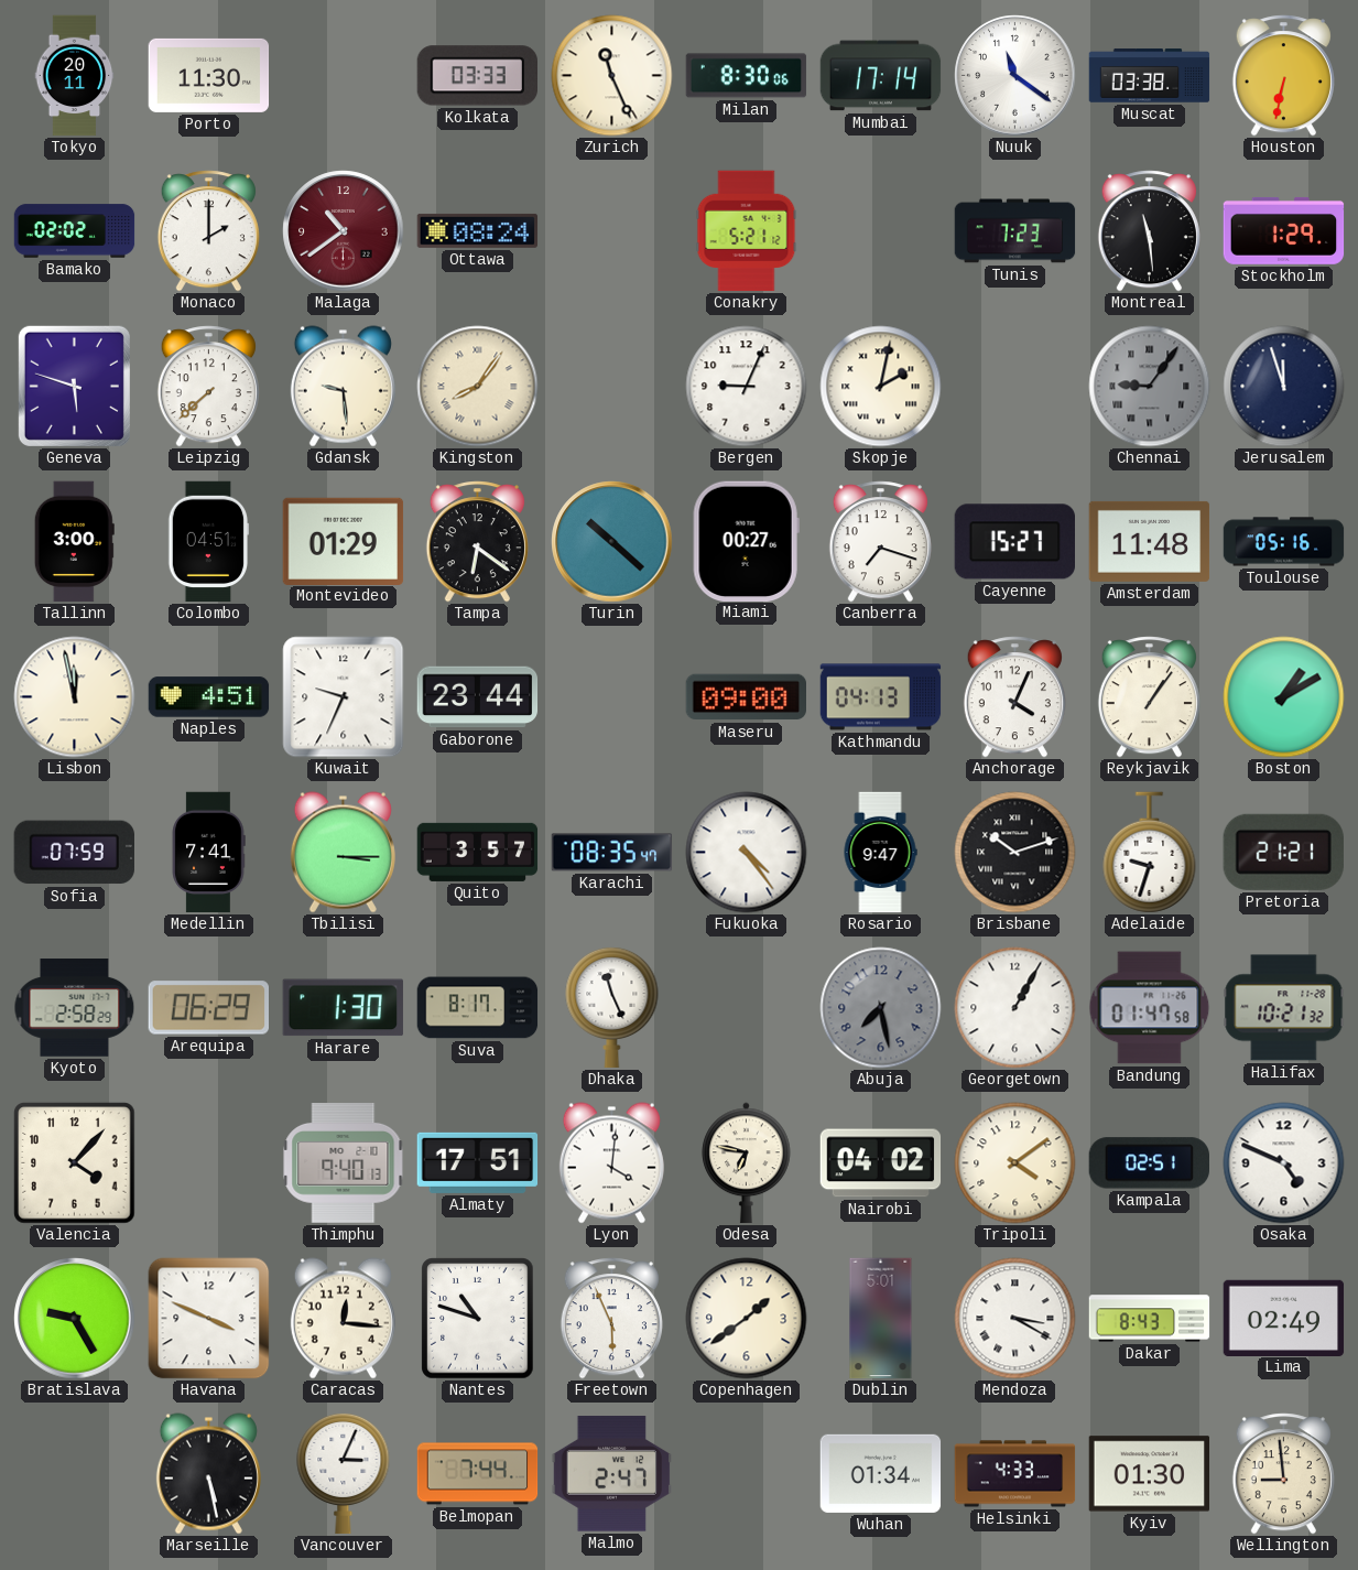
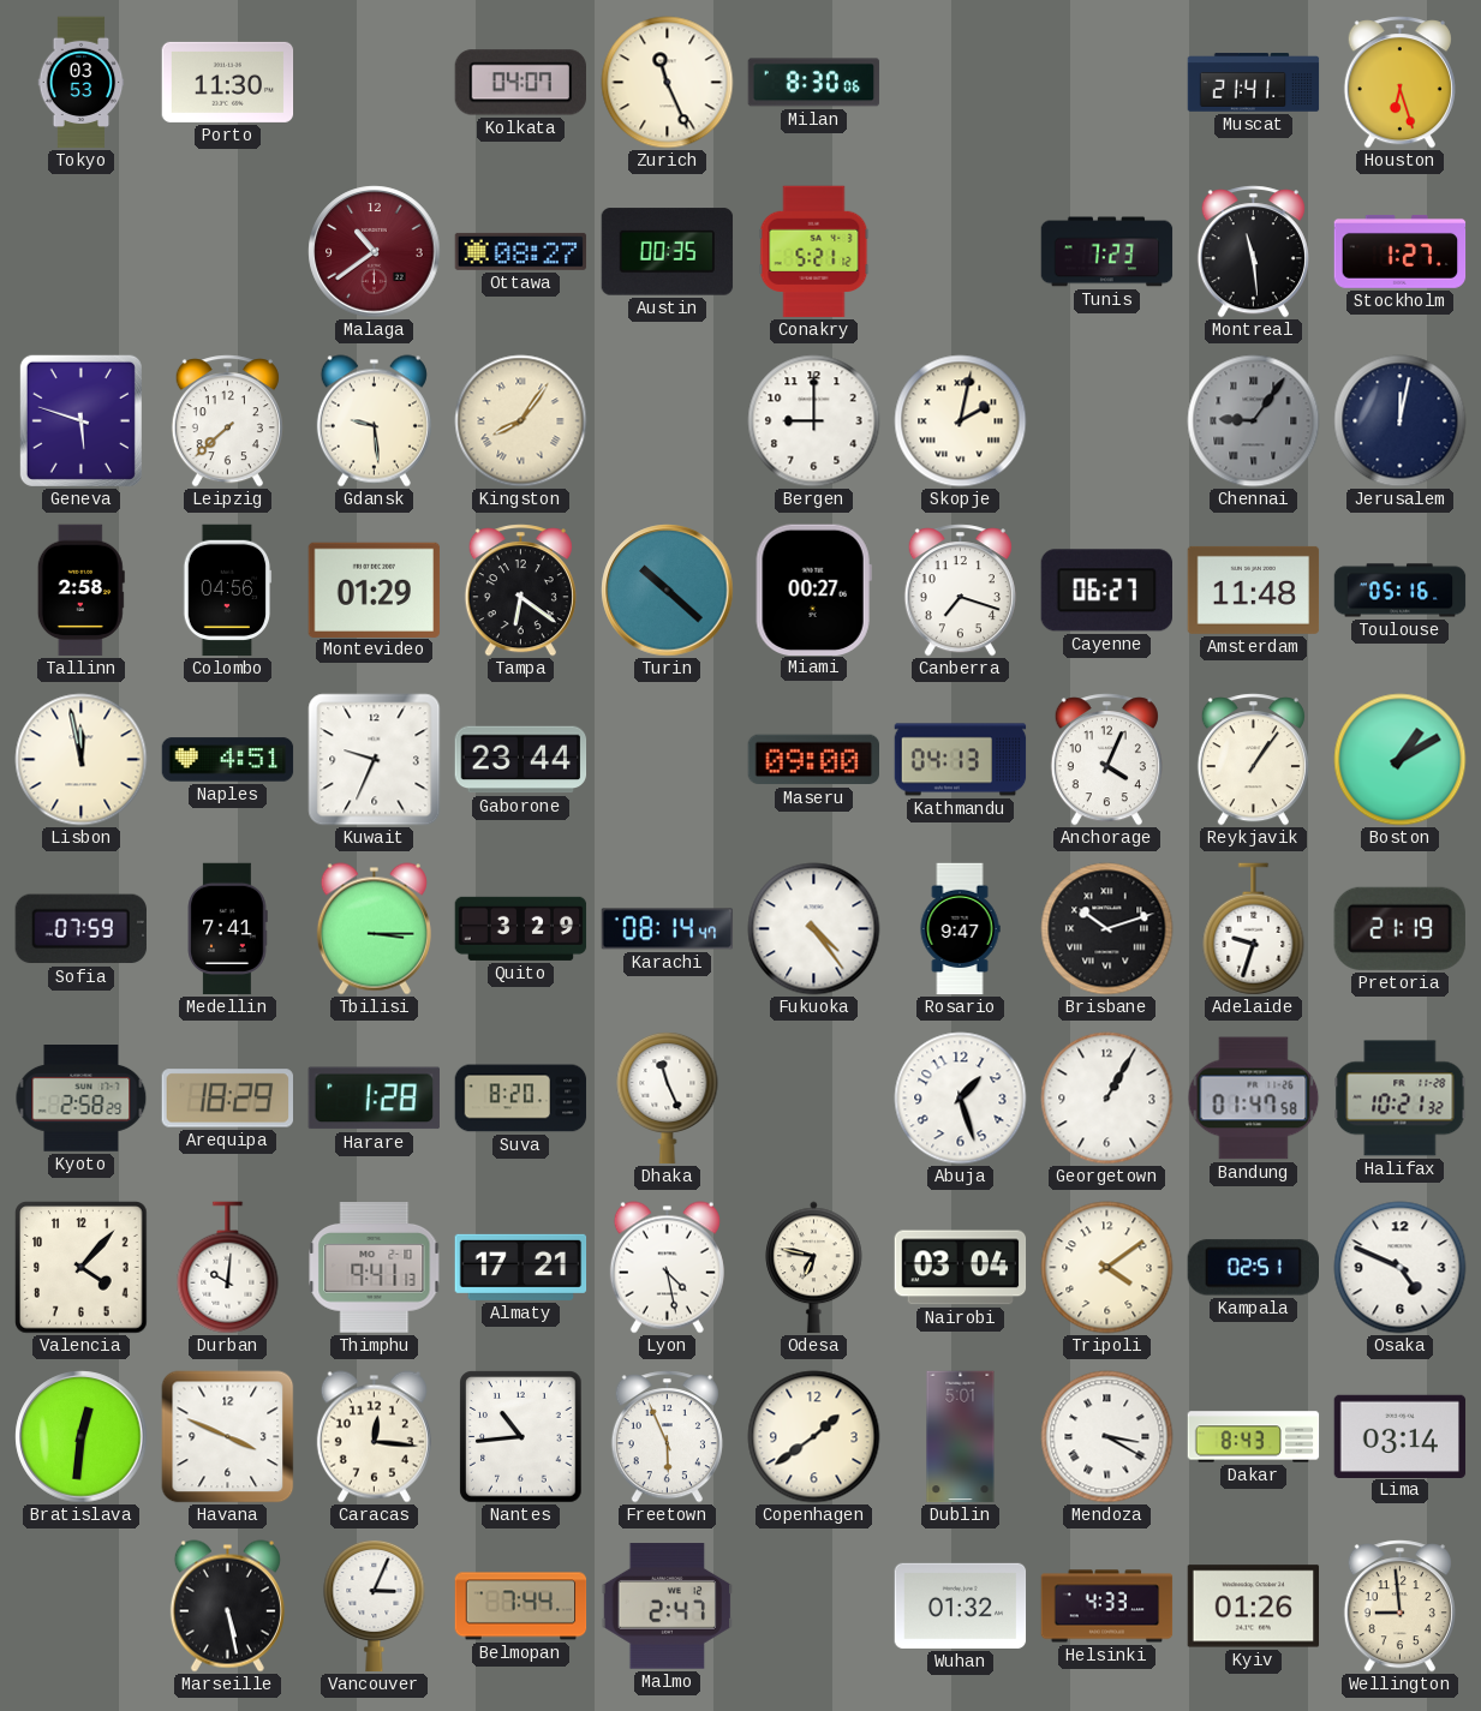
Tokyo: 20:11 -> 03:53 (82, 83)
Kolkata: 03:33 -> 04:07 (520, 83)
Mumbai: 17:14 -> none (881, 76)
Nuuk: 11:21 -> none (1015, 76)
Muscat: 03:38 -> 21:41 (1254, 83)
Houston: 6:32 -> 6:27 (1399, 83)
Bamako: 02:02 -> none (75, 231)
Monaco: 2:00 -> none (208, 231)
Ottawa: 08:24 -> 08:27 (521, 251)
Austin: none -> 00:35 (668, 252)
Stockholm: 1:29 -> 1:27 (1401, 251)
Bergen: 9:04 -> 9:00 (814, 421)
Jerusalem: 11:57 -> 12:02 (1401, 421)
Tallinn: 3:00 -> 2:58 (80, 591)
Colombo: 04:51 -> 04:56 (228, 591)
Cayenne: 15:27 -> 06:27 (1106, 591)
Quito: 3:57 -> 3:29 (521, 928)
Karachi: 08:35 -> 08:14 (668, 929)
Pretoria: 21:21 -> 21:19 (1399, 928)
Arequipa: 06:29 -> 18:29 (227, 1099)
Harare: 1:30 -> 1:28 (374, 1099)
Suva: 8:17 -> 8:20 (521, 1099)
Abuja: 7:28 -> 1:27 (961, 1099)
Abuja dial: grey -> white (961, 1099)
Durban: none -> 10:01 (228, 1268)
Thimphu: 9:40 -> 9:41 (375, 1268)
Almaty: 17:51 -> 17:21 (521, 1267)
Lyon: 4:01 -> 4:28 (667, 1268)
Nairobi: 04:02 -> 03:04 (961, 1268)
Bratislava: 9:25 -> 12:31 (82, 1437)
Nantes: 10:48 -> 10:44 (521, 1437)
Lima: 02:49 -> 03:14 (1401, 1436)
Wuhan: 01:34 -> 01:32 (961, 1605)
Kyiv: 01:30 -> 01:26 (1254, 1607)
